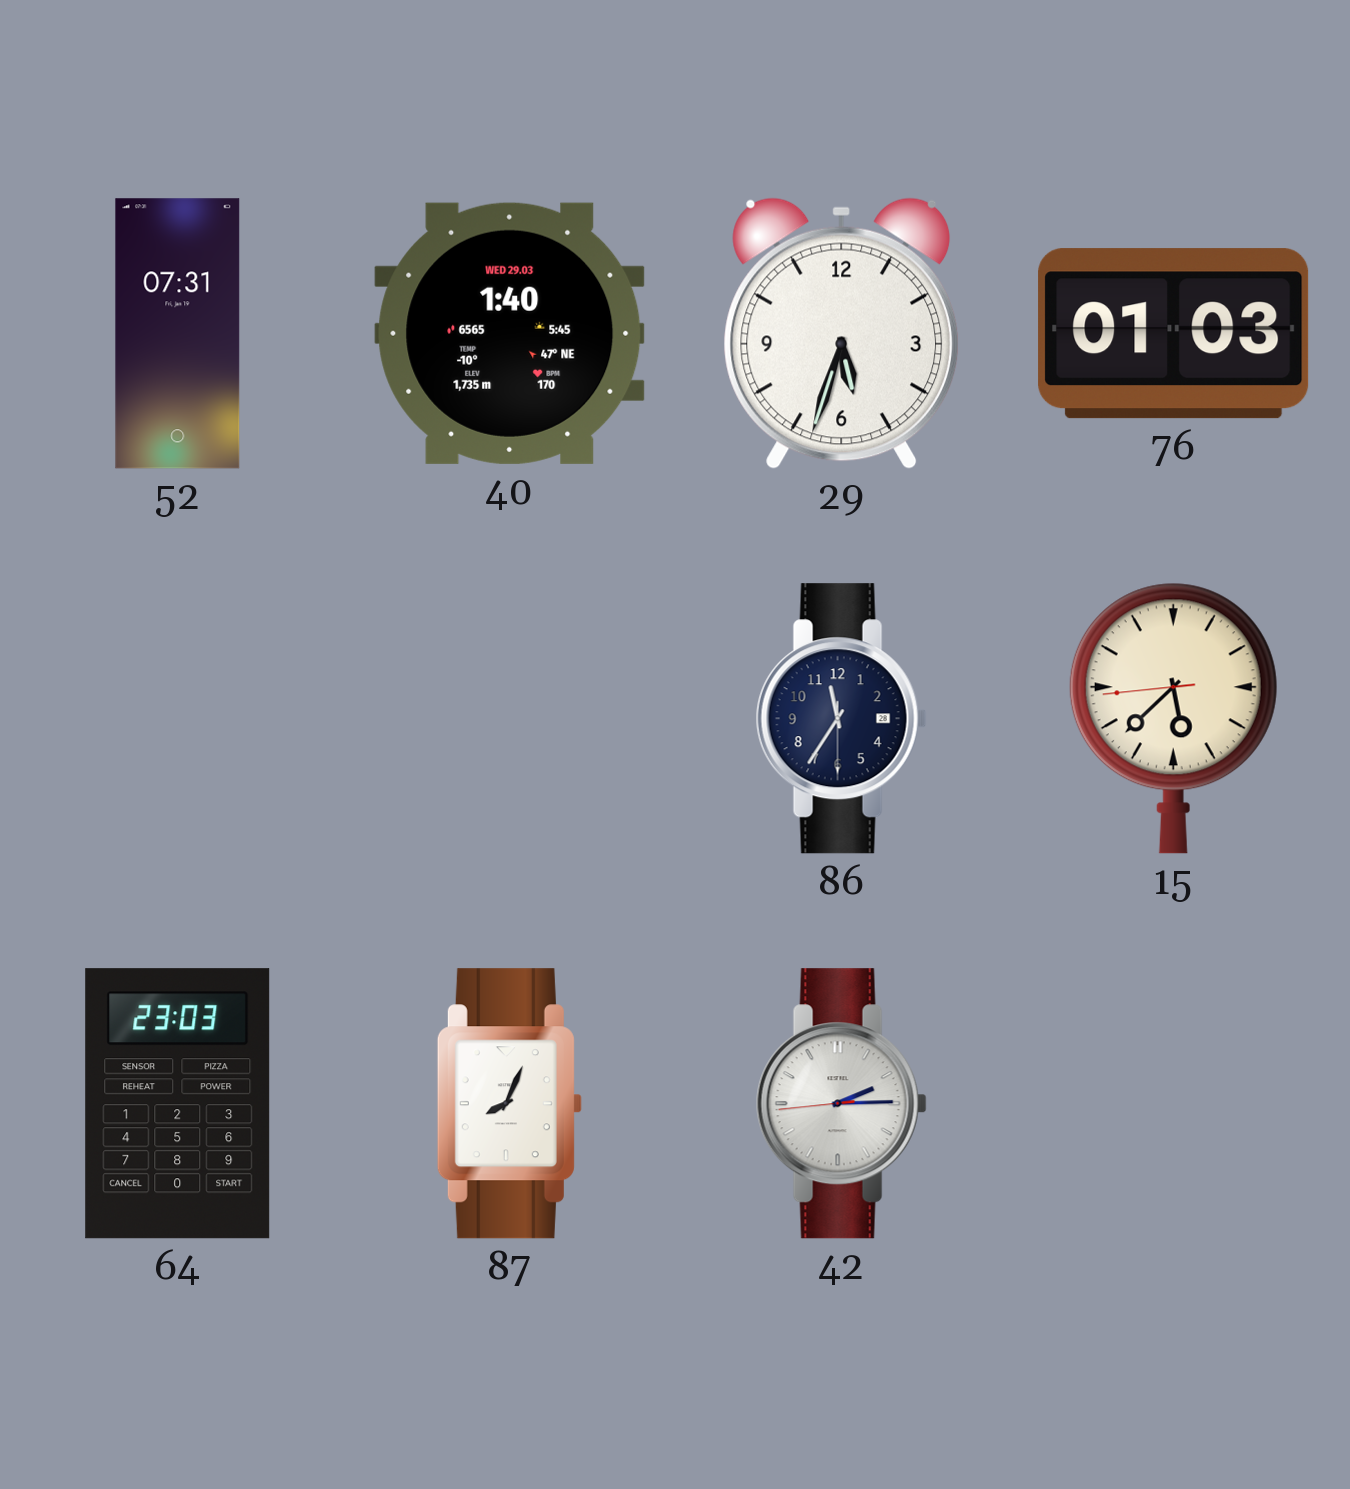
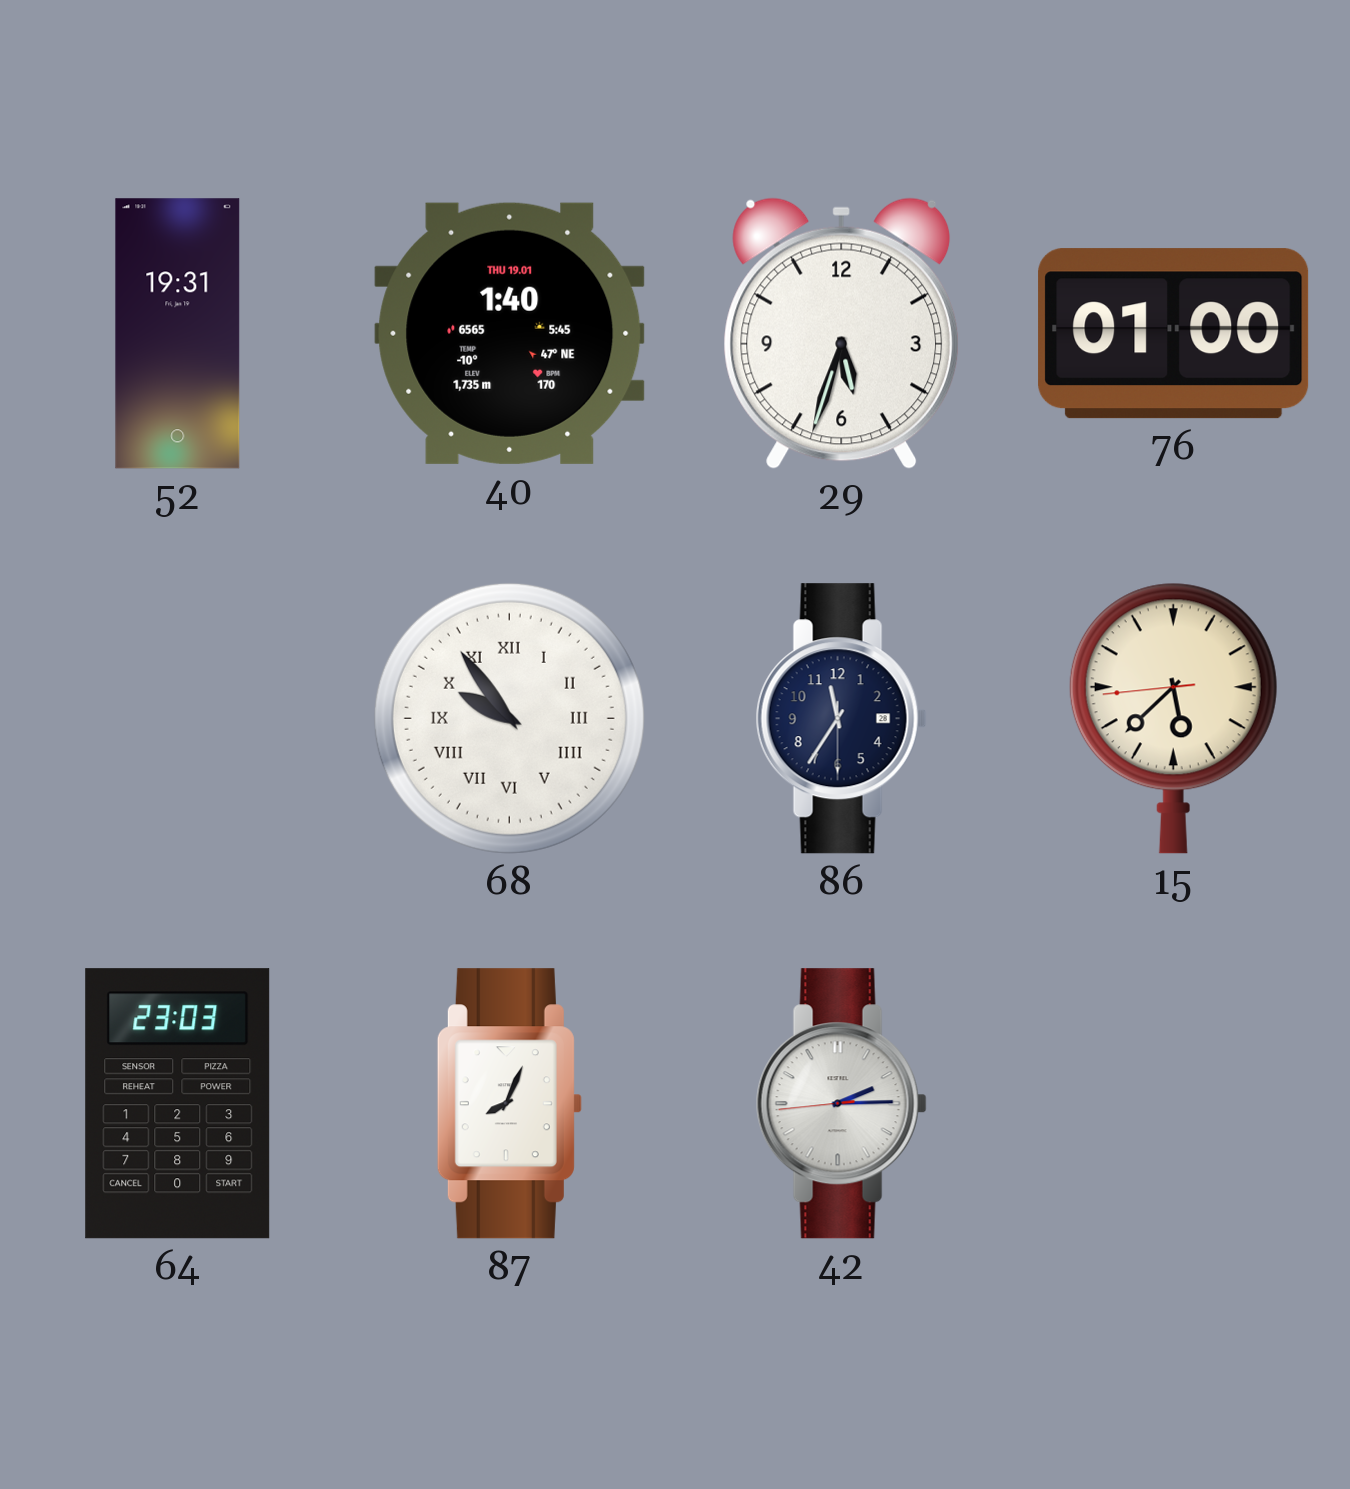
52: 07:31 -> 19:31 (178, 334)
40 date: WED 29.03 -> THU 19.01 (510, 333)
76: 01:03 -> 01:00 (1174, 334)
68: none -> 9:54 (509, 718)
